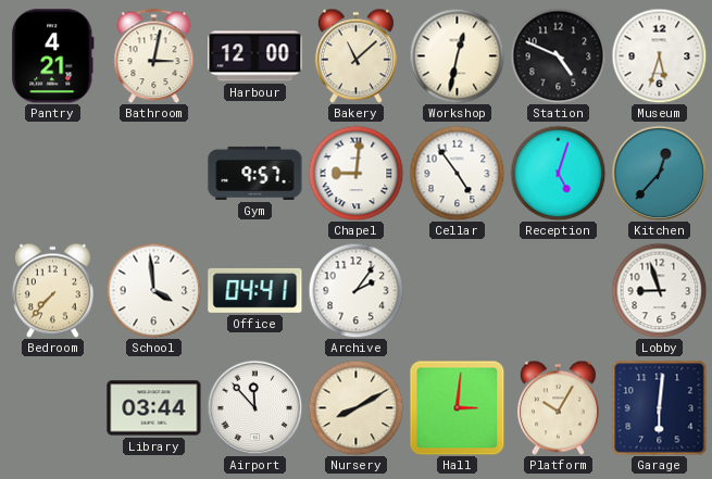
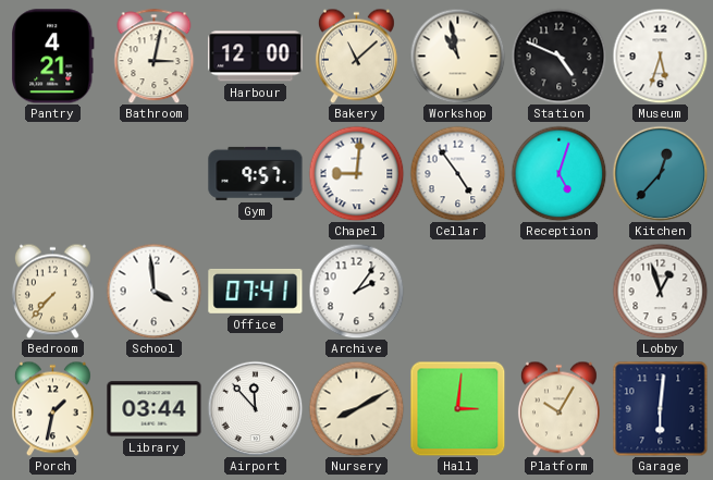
Workshop: 12:32 -> 10:58 (457, 56)
Office: 04:41 -> 07:41 (256, 291)
Lobby: 8:57 -> 12:57 (660, 291)
Porch: none -> 1:32 (52, 408)
